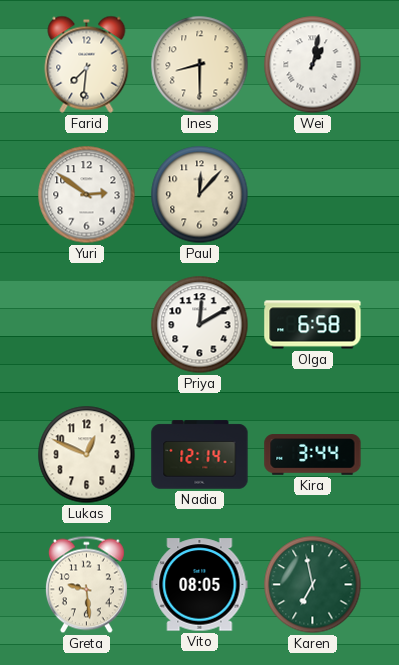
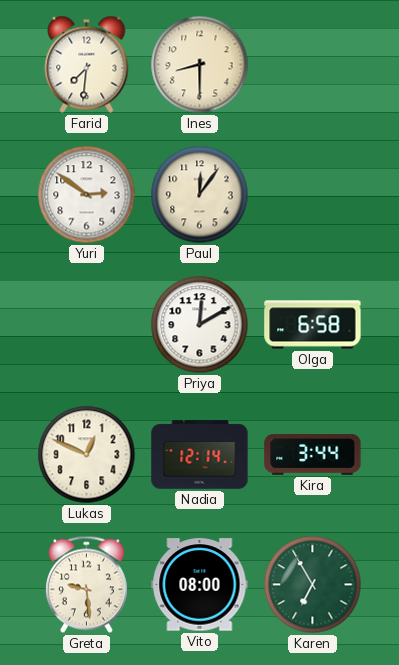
Wei: 1:02 -> none (313, 65)
Paul: 12:07 -> 12:06 (200, 195)
Vito: 08:05 -> 08:00 (200, 585)
Karen: 6:58 -> 6:55 (313, 585)
